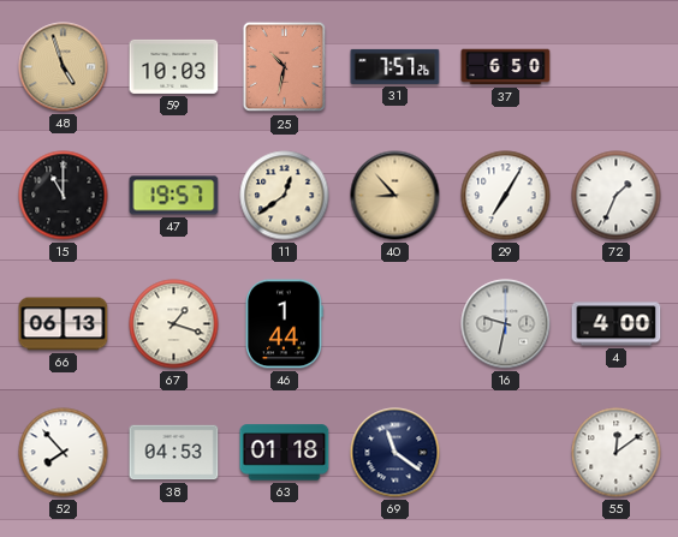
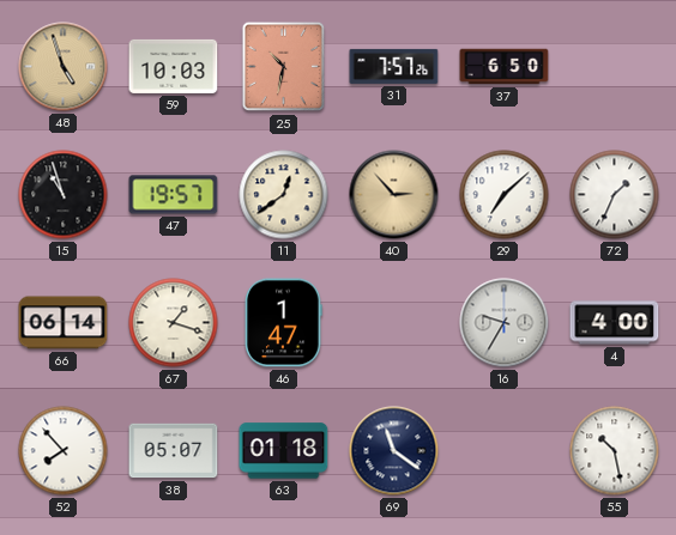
15: 11:00 -> 10:57 (64, 195)
40: 8:53 -> 2:53 (394, 195)
29: 7:05 -> 7:08 (505, 195)
66: 06:13 -> 06:14 (64, 323)
46: 1:44 -> 1:47 (284, 323)
16: 9:32 -> 9:35 (505, 323)
38: 04:53 -> 05:07 (174, 451)
55: 12:09 -> 10:28 (615, 451)
